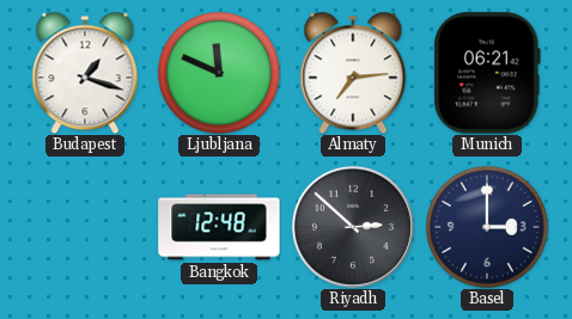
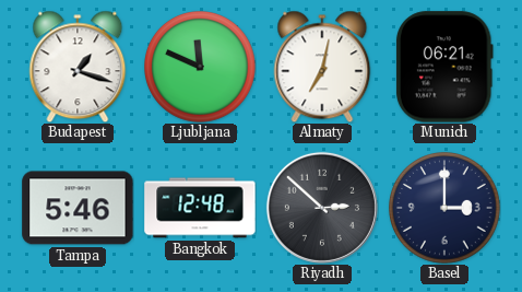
Almaty: 7:14 -> 7:02 (322, 67)
Tampa: none -> 5:46 (78, 208)
